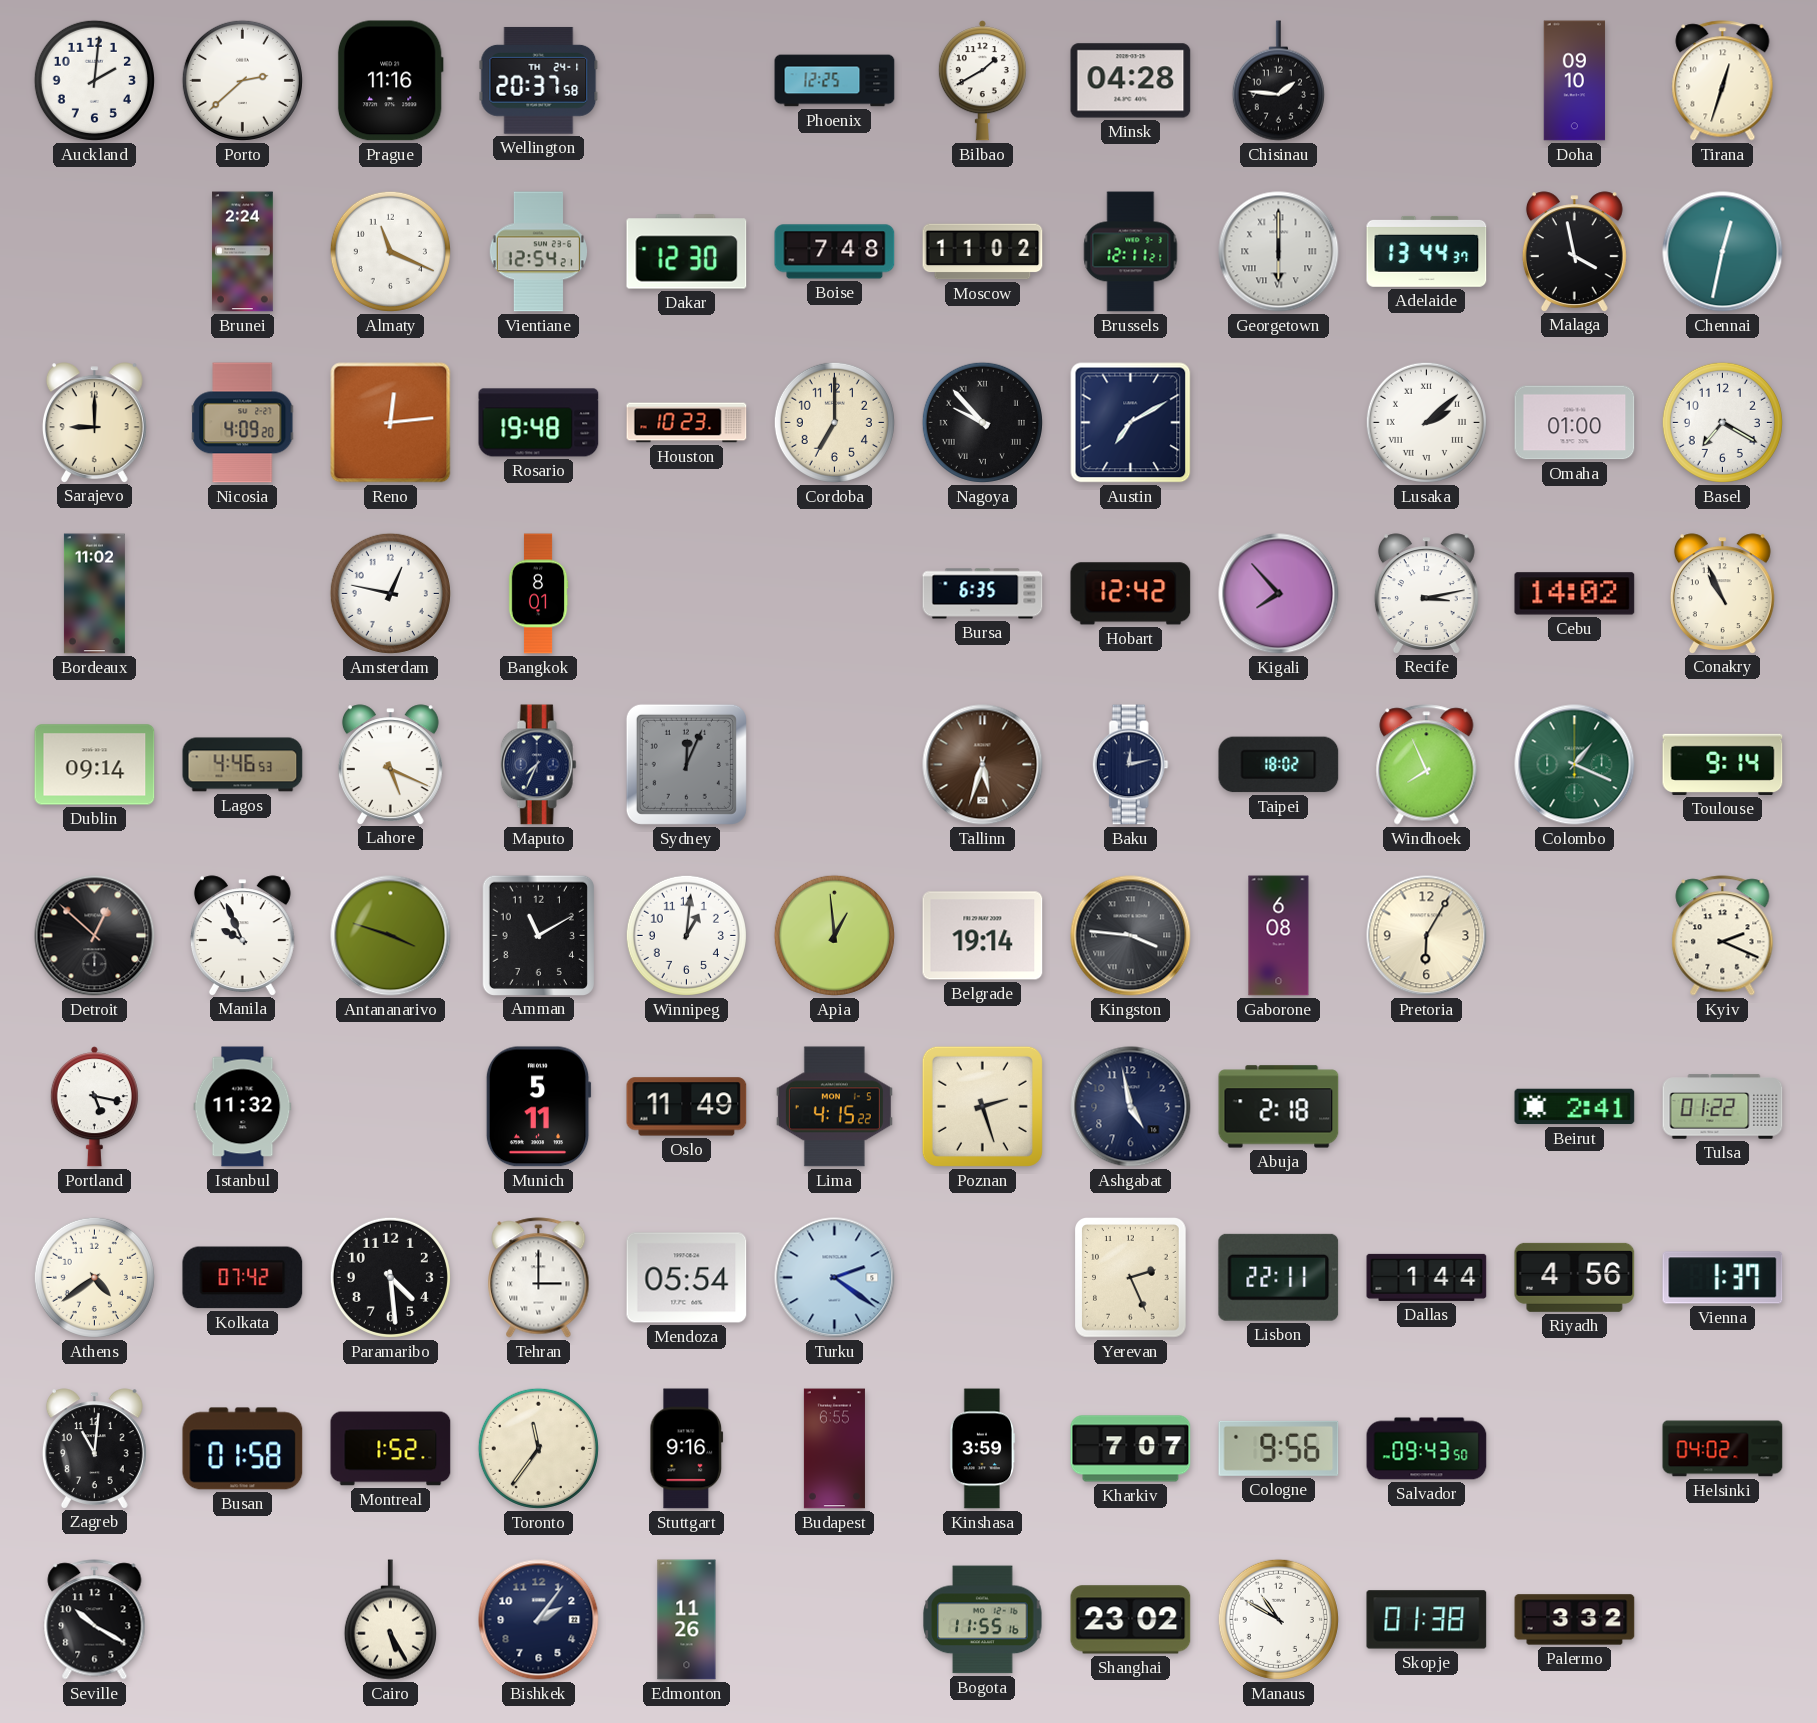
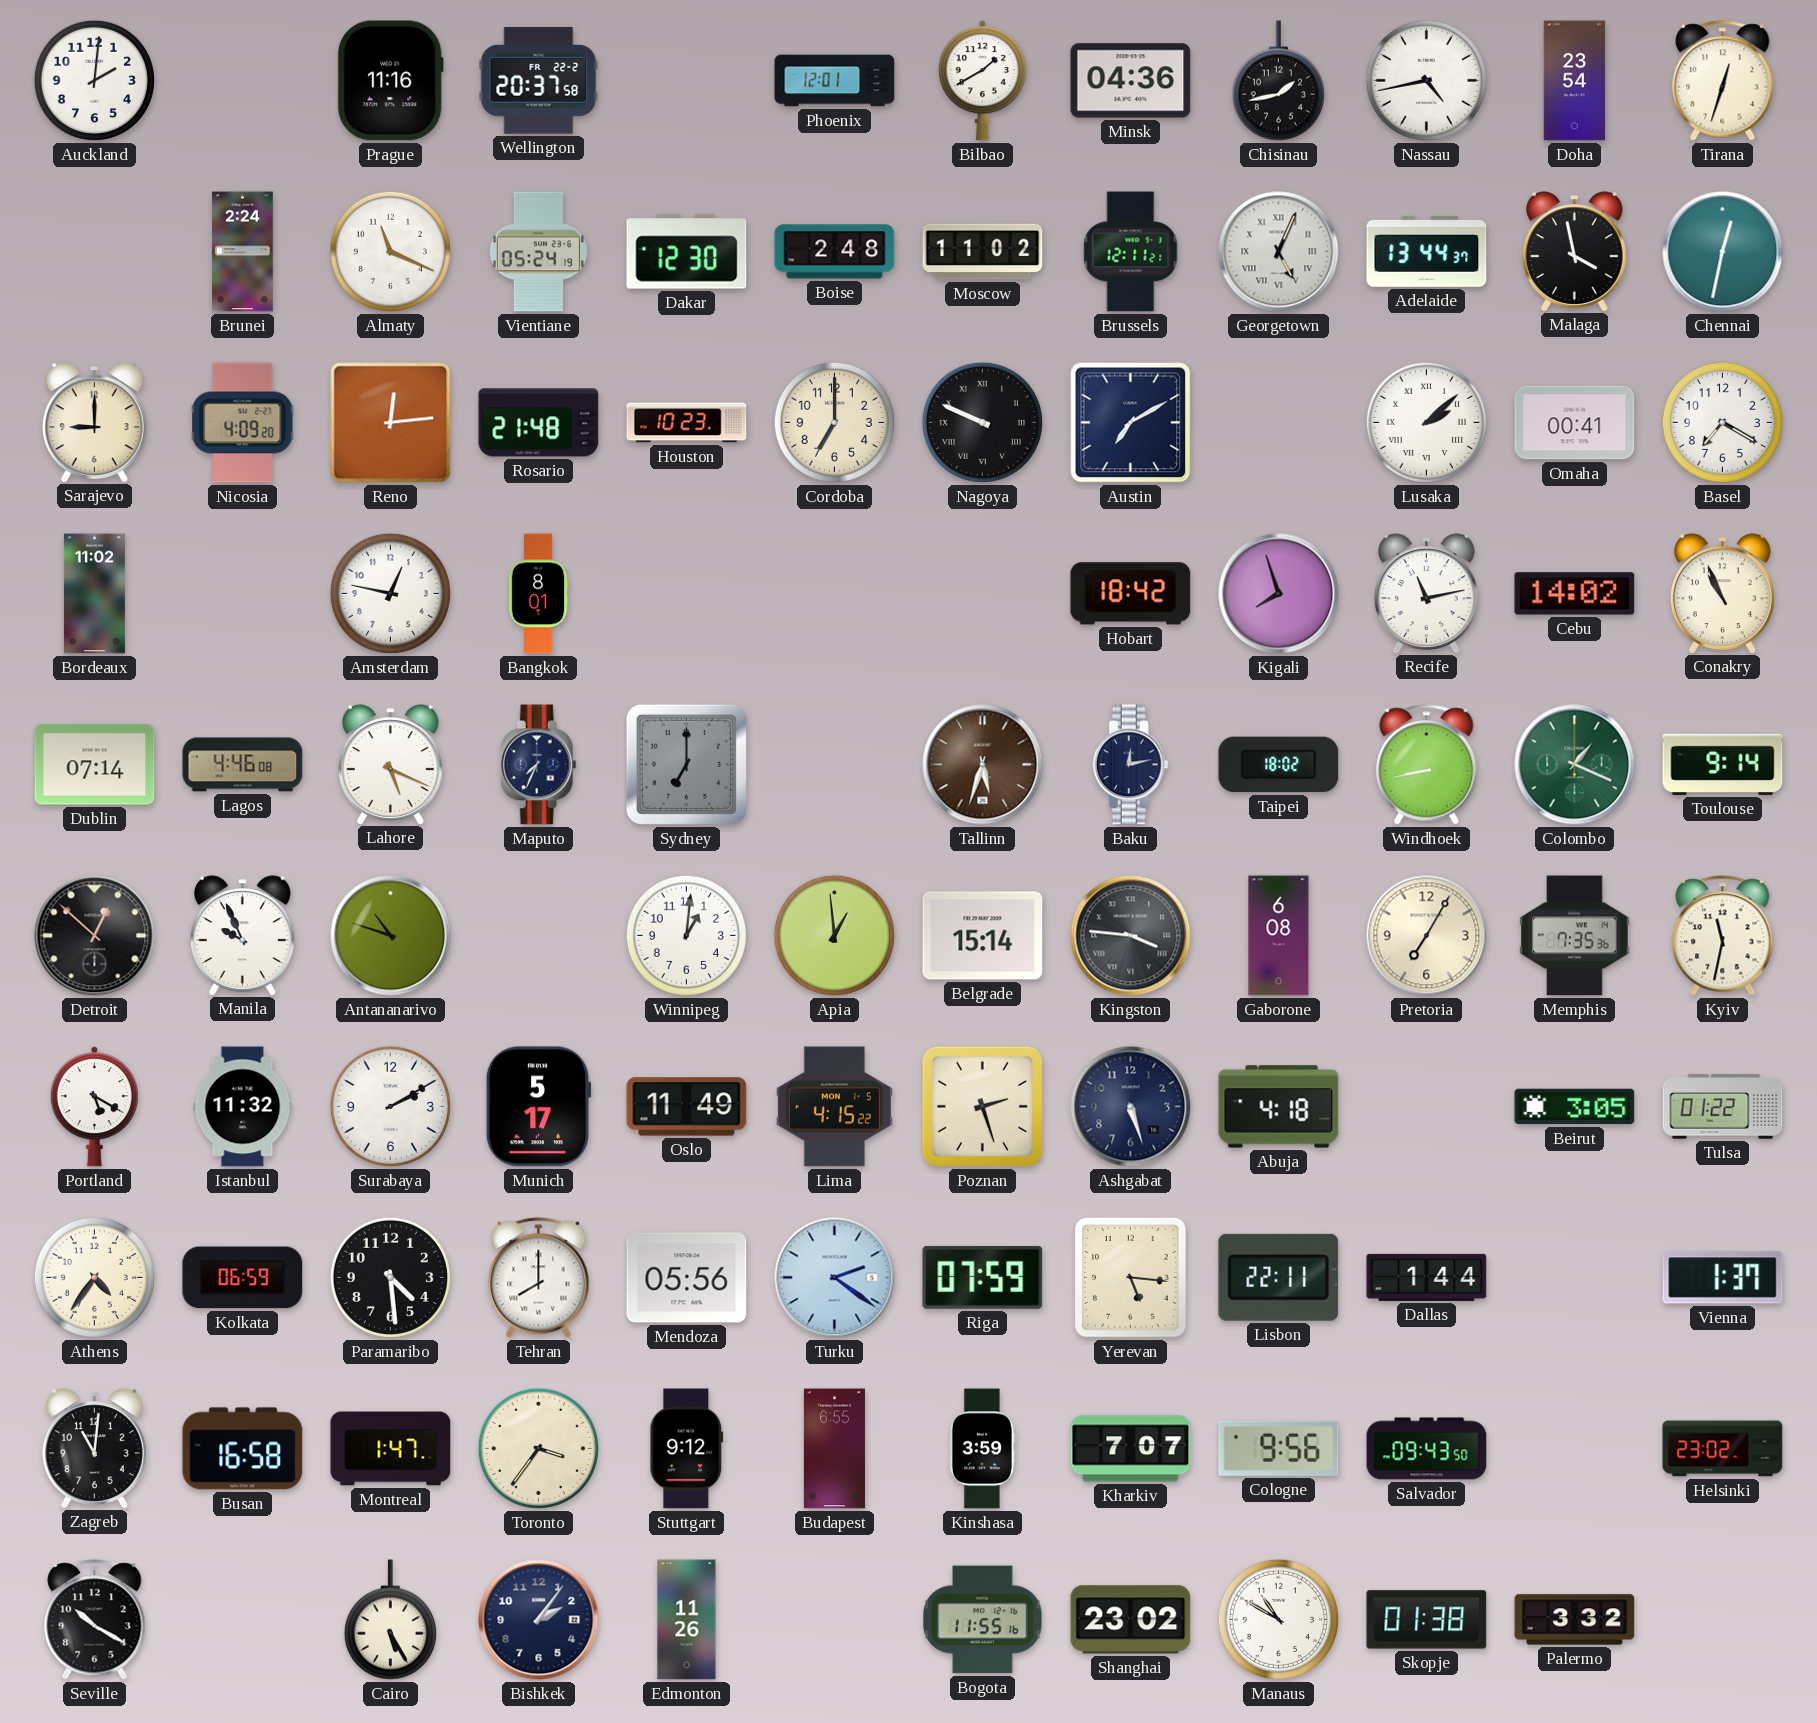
Porto: 2:38 -> none (242, 80)
Wellington date: TH 24-1 -> FR 22-2 (539, 80)
Phoenix: 12:25 -> 12:01 (835, 81)
Minsk: 04:28 -> 04:36 (1131, 81)
Chisinau: 1:46 -> 1:43 (1278, 81)
Nassau: none -> 4:43 (1426, 80)
Doha: 09:10 -> 23:54 (1575, 81)
Vientiane: 12:54 -> 05:24 (538, 252)
Boise: 7:48 -> 2:48 (835, 252)
Georgetown: 6:00 -> 5:04 (1279, 252)
Rosario: 19:48 -> 21:48 (539, 423)
Nagoya: 9:53 -> 9:49 (982, 422)
Omaha: 01:00 -> 00:41 (1575, 423)
Bursa: 6:35 -> none (983, 594)
Hobart: 12:42 -> 18:42 (1131, 594)
Kigali: 7:53 -> 7:57 (1279, 594)
Recife: 3:13 -> 11:13 (1426, 593)
Dublin: 09:14 -> 07:14 (95, 765)
Lagos: 4:46:53 -> 4:46:08 (243, 765)
Sydney: 12:04 -> 7:00 (686, 764)
Windhoek: 7:56 -> 8:43 (1427, 765)
Antananarivo: 3:48 -> 10:48 (391, 936)
Amman: 11:10 -> none (538, 935)
Belgrade: 19:14 -> 15:14 (983, 936)
Pretoria: 6:05 -> 7:05 (1427, 936)
Memphis: none -> 7:35 (1575, 936)
Kyiv: 2:19 -> 11:32 (1723, 936)
Portland: 5:17 -> 5:20 (94, 1107)
Surabaya: none -> 2:10 (390, 1106)
Munich: 5:11 -> 5:17 (538, 1107)
Ashgabat: 4:58 -> 5:27 (1131, 1107)
Abuja: 2:18 -> 4:18 (1279, 1107)
Beirut: 2:41 -> 3:05 (1575, 1107)
Athens: 4:39 -> 4:36 (94, 1277)
Kolkata: 07:42 -> 06:59 (243, 1278)
Tehran: 3:00 -> 8:00 (539, 1278)
Mendoza: 05:54 -> 05:56 (687, 1278)
Riga: none -> 07:59 (983, 1277)
Yerevan: 2:26 -> 5:16 (1131, 1278)
Riyadh: 4:56 -> none (1575, 1277)
Busan: 01:58 -> 16:58 (243, 1449)
Montreal: 1:52 -> 1:47 (391, 1449)
Toronto: 11:36 -> 3:36 (538, 1448)
Stuttgart: 9:16 -> 9:12 (687, 1449)
Helsinki: 04:02 -> 23:02 (1723, 1449)
